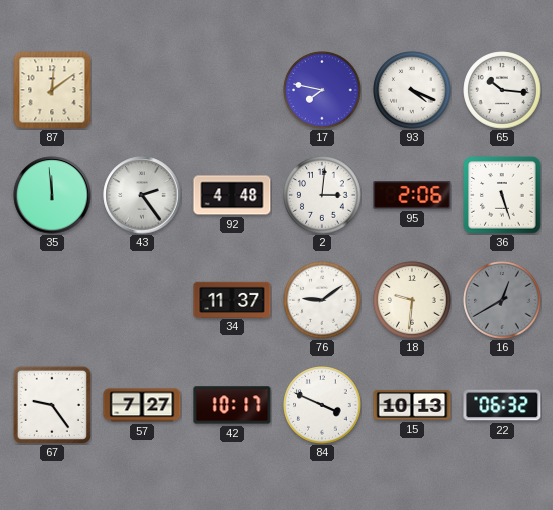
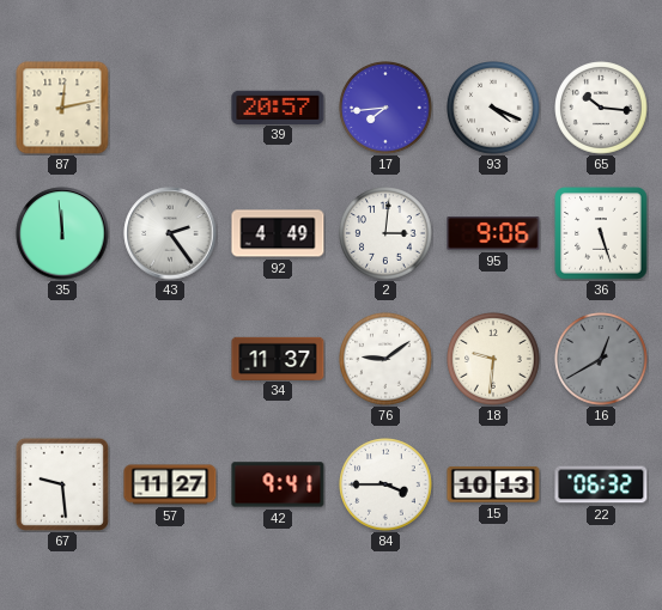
87: 12:09 -> 12:13 (62, 108)
39: none -> 20:57 (278, 106)
17: 7:47 -> 7:44 (385, 108)
92: 4:48 -> 4:49 (278, 233)
95: 2:06 -> 9:06 (493, 233)
67: 9:24 -> 9:29 (62, 484)
57: 7:27 -> 11:27 (170, 484)
42: 10:17 -> 9:41 (278, 484)
84: 3:49 -> 3:45 (385, 484)
